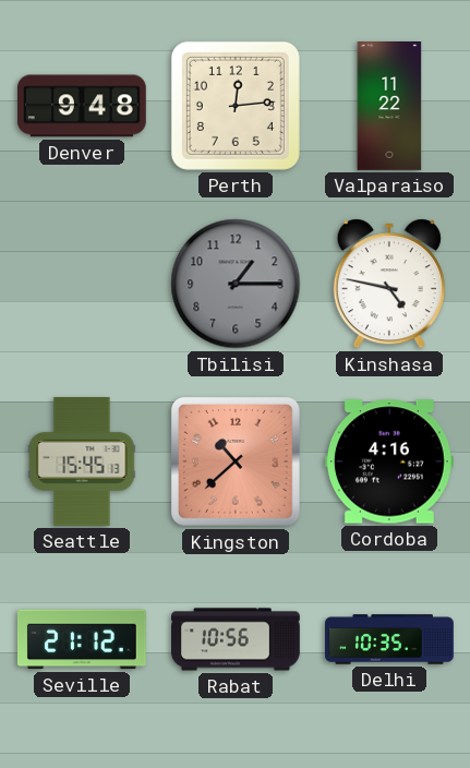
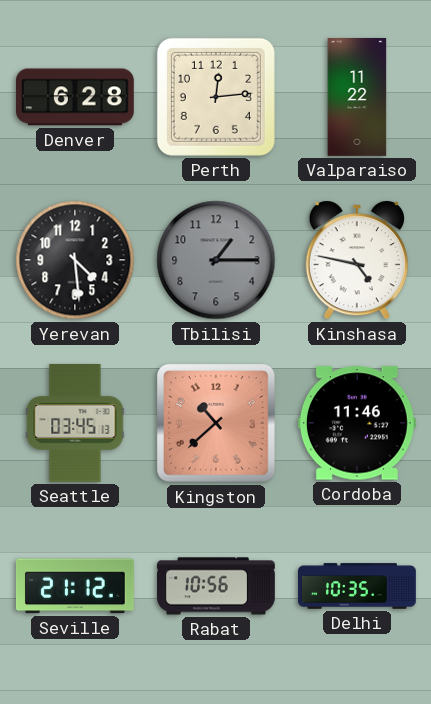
Denver: 9:48 -> 6:28 (75, 97)
Yerevan: none -> 4:29 (75, 260)
Seattle: 15:45 -> 03:45 (75, 423)
Cordoba: 4:16 -> 11:46 (357, 423)
